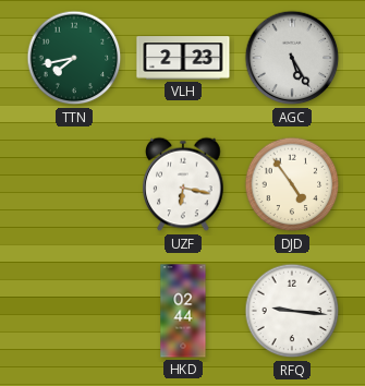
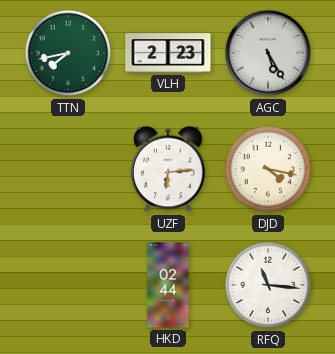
UZF: 6:17 -> 6:14 (168, 169)
DJD: 4:54 -> 4:17 (268, 169)
RFQ: 9:16 -> 11:16 (268, 285)
